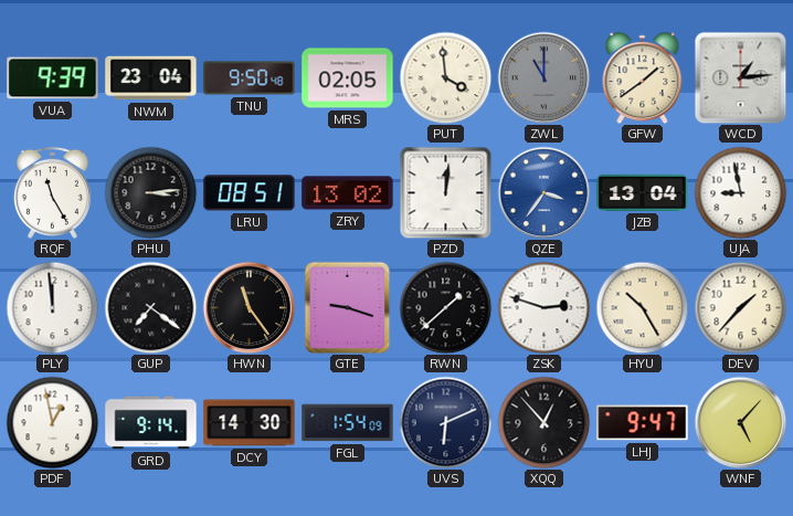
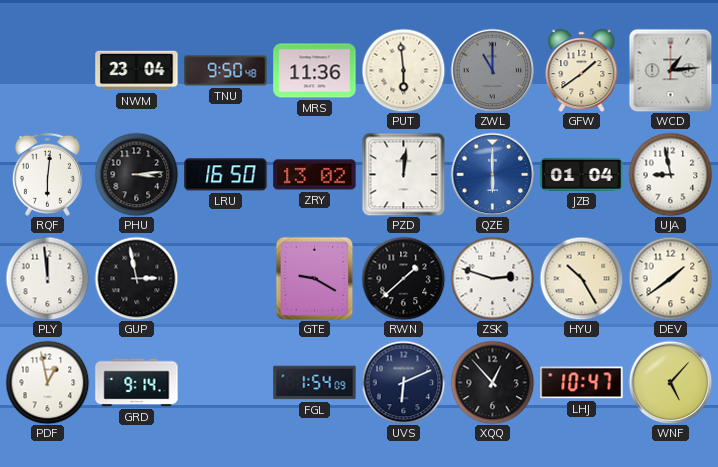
VUA: 9:39 -> none (53, 78)
MRS: 02:05 -> 11:36 (315, 71)
PUT: 3:59 -> 5:59 (403, 70)
RQF: 11:25 -> 6:01 (47, 174)
LRU: 08:51 -> 16:50 (226, 175)
QZE: 3:36 -> 6:00 (492, 174)
JZB: 13:04 -> 01:04 (582, 174)
GUP: 7:21 -> 2:58 (136, 278)
HWN: 11:24 -> none (249, 307)
GTE: 9:18 -> 9:20 (315, 278)
DEV: 1:37 -> 1:39 (670, 278)
DCY: 14:30 -> none (250, 423)
LHJ: 9:47 -> 10:47 (582, 383)
